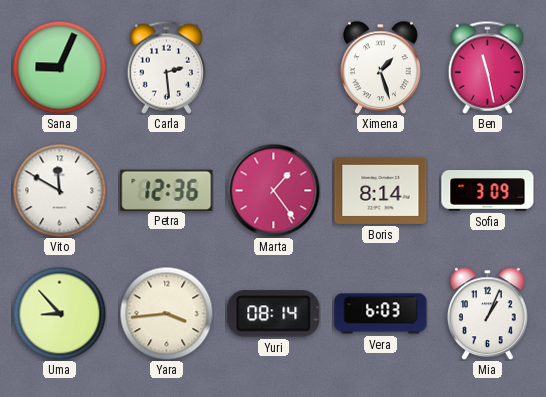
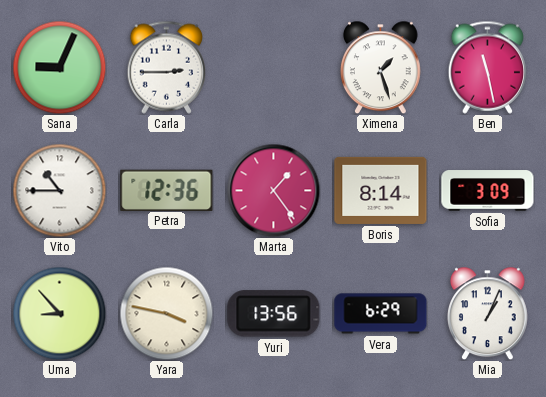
Carla: 2:29 -> 2:45 (167, 67)
Vito: 11:50 -> 10:45 (59, 190)
Yara: 3:44 -> 3:47 (166, 313)
Yuri: 08:14 -> 13:56 (274, 314)
Vera: 6:03 -> 6:29 (381, 314)
